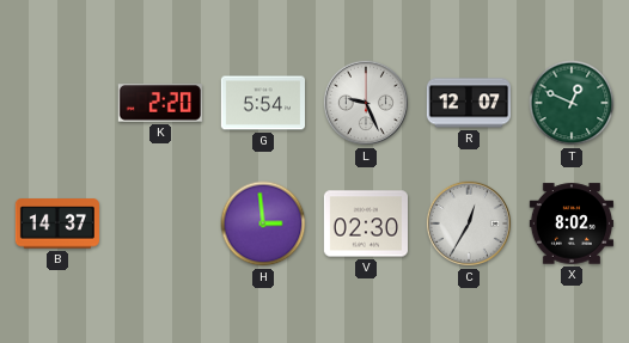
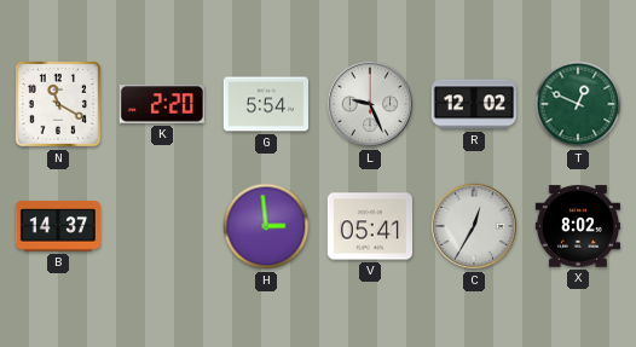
N: none -> 11:20 (58, 104)
R: 12:07 -> 12:02 (473, 104)
V: 02:30 -> 05:41 (369, 226)
